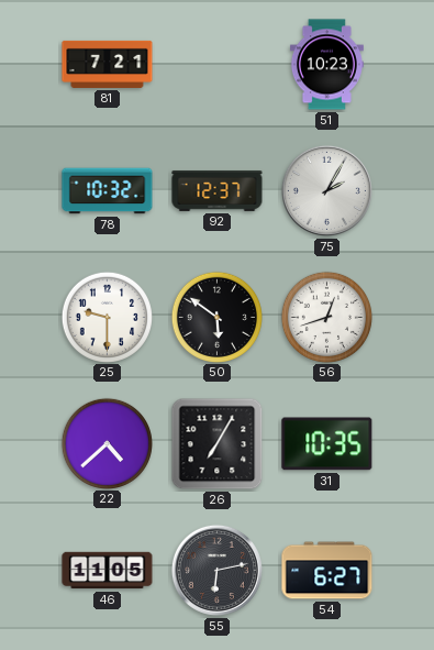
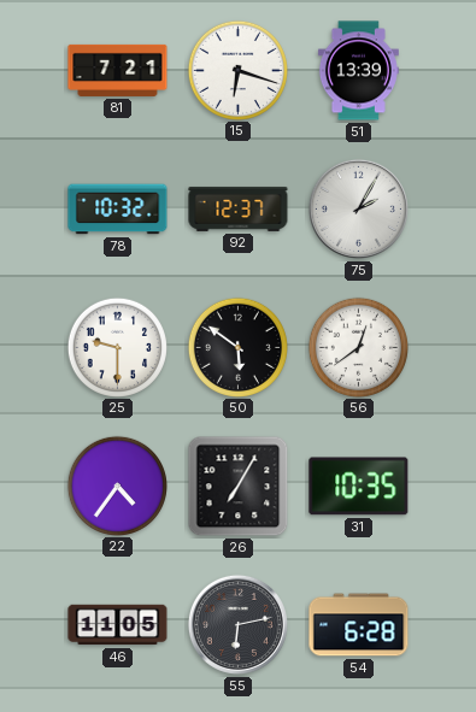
15: none -> 6:18 (237, 70)
51: 10:23 -> 13:39 (358, 71)
56: 12:42 -> 12:39 (358, 347)
22: 4:38 -> 4:36 (117, 486)
54: 6:27 -> 6:28 (359, 625)
